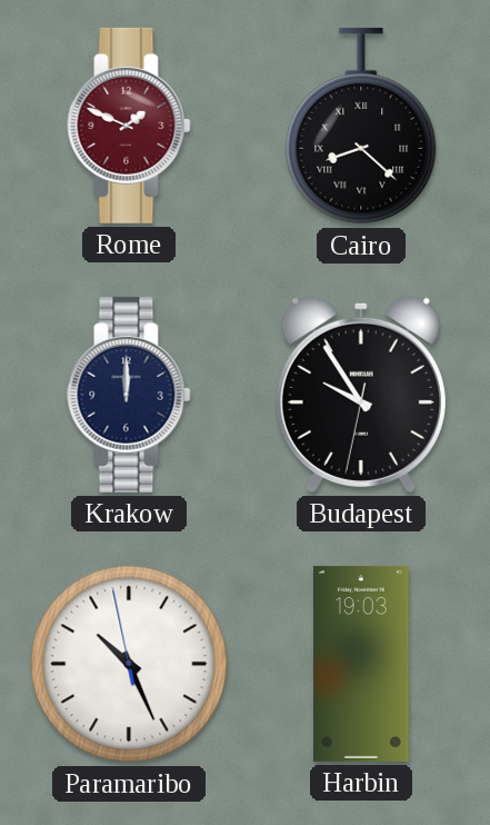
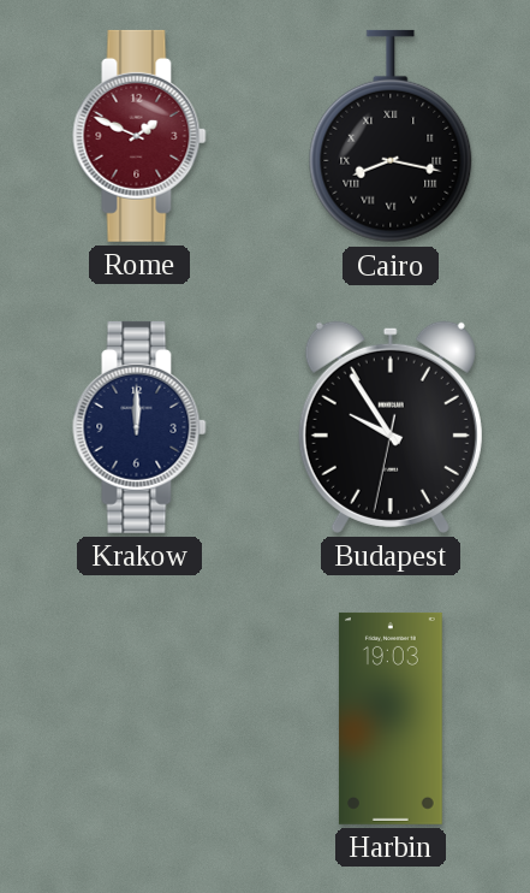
Cairo: 8:22 -> 8:17 (391, 136)
Paramaribo: 10:25 -> none (129, 664)
